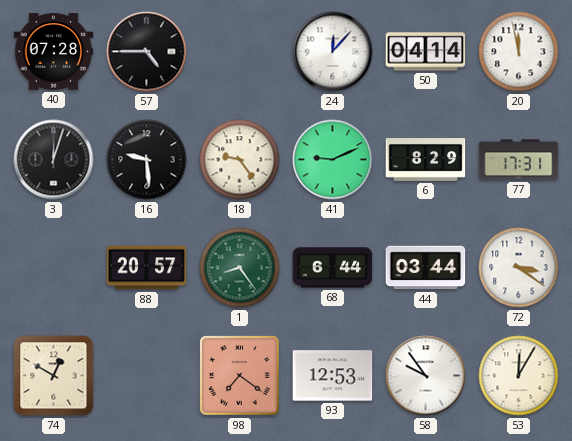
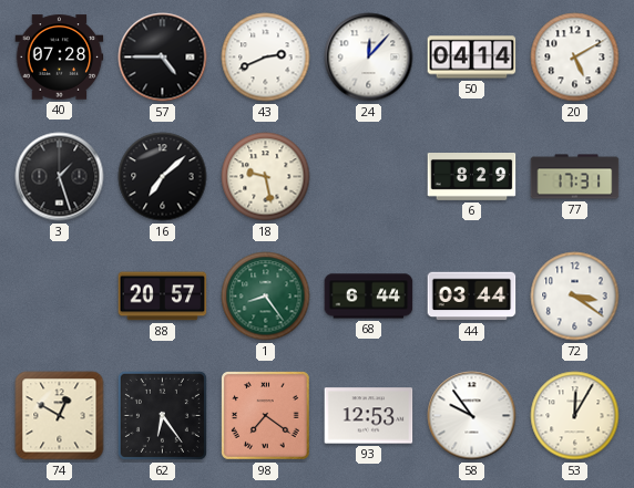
43: none -> 2:41 (266, 58)
20: 11:58 -> 5:10 (575, 58)
3: 12:03 -> 1:27 (60, 177)
16: 9:29 -> 7:08 (163, 177)
18: 9:24 -> 9:28 (266, 177)
41: 9:11 -> none (333, 160)
62: none -> 6:24 (162, 415)
